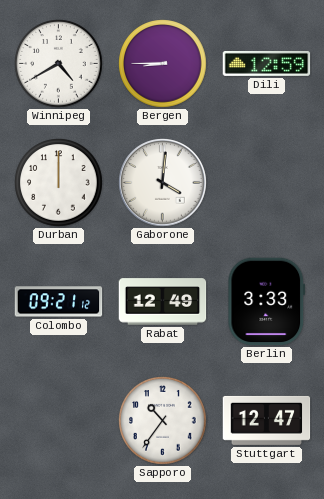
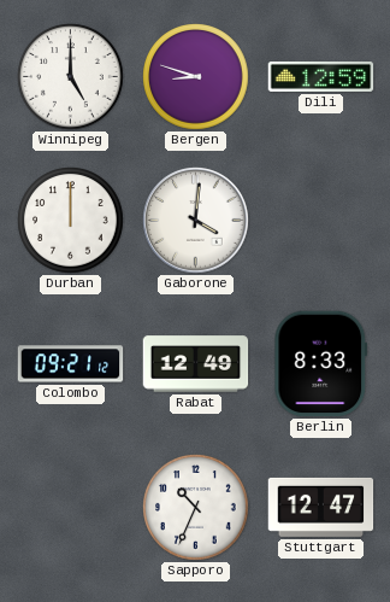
Winnipeg: 4:40 -> 5:00 (71, 77)
Bergen: 8:45 -> 8:48 (196, 77)
Berlin: 3:33 -> 8:33 (321, 364)
Sapporo: 10:36 -> 10:34 (196, 508)
